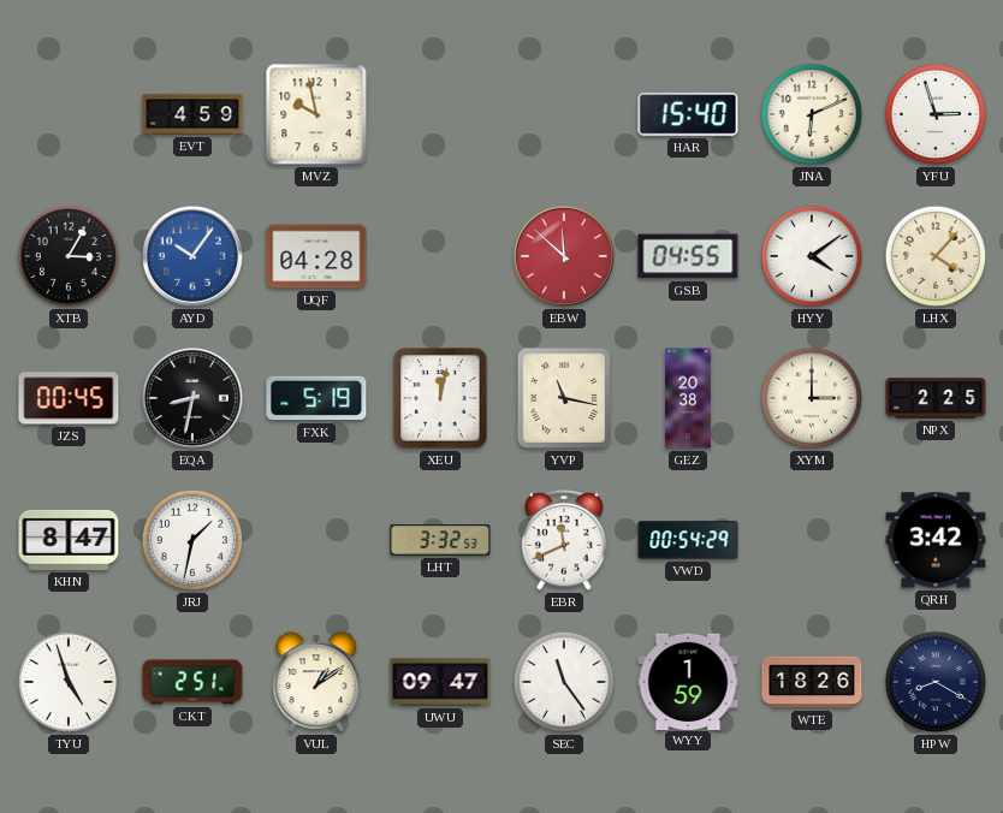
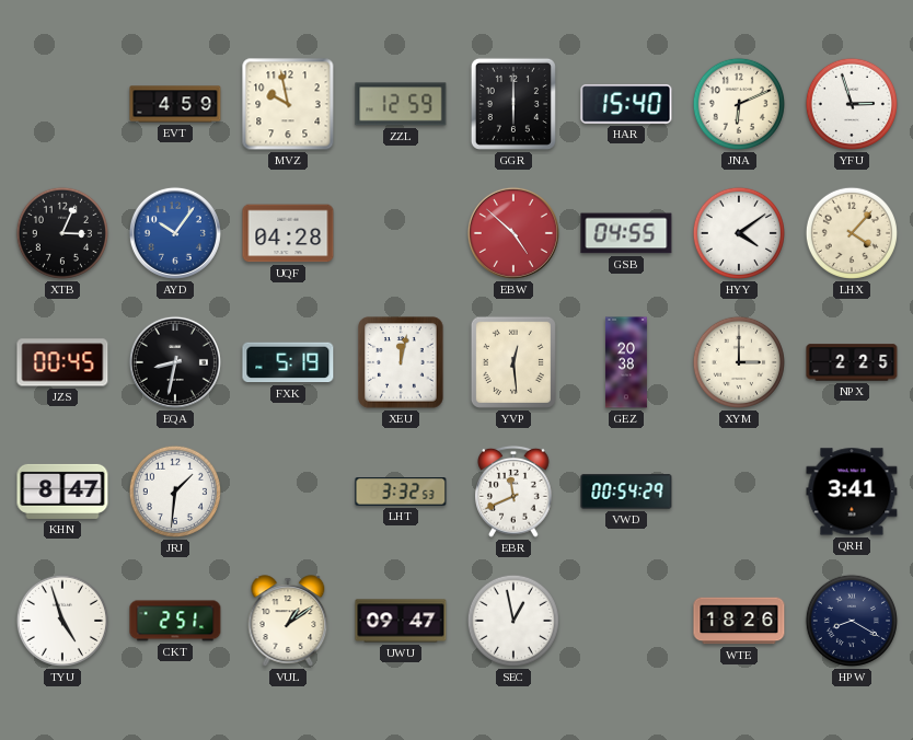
ZZL: none -> 12:59 (401, 104)
GGR: none -> 6:00 (513, 104)
XTB: 3:05 -> 3:04 (62, 233)
EBW: 11:52 -> 4:52 (513, 233)
YVP: 11:17 -> 12:29 (513, 362)
JRJ: 1:32 -> 1:31 (175, 492)
QRH: 3:42 -> 3:41 (852, 492)
SEC: 11:24 -> 12:58 (513, 621)
WYY: 1:59 -> none (688, 681)
